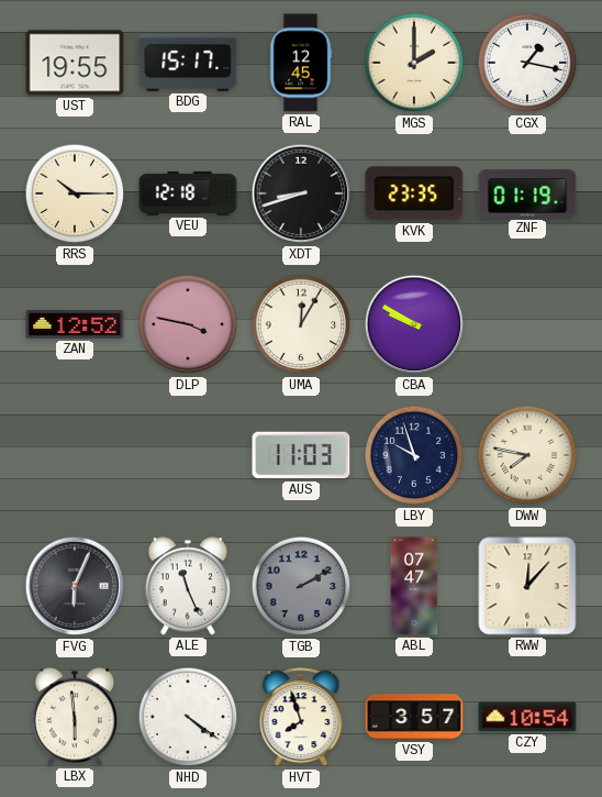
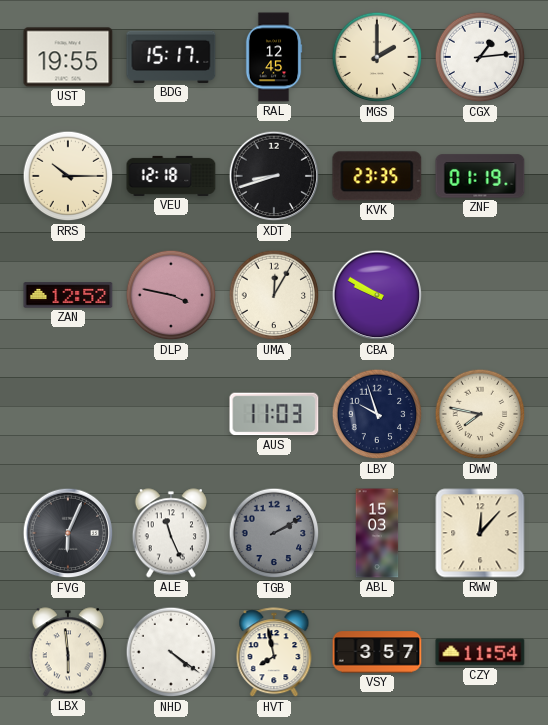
CGX: 1:17 -> 1:14 (480, 57)
ABL: 07:47 -> 15:03 (377, 533)
HVT: 7:57 -> 7:58 (274, 653)
CZY: 10:54 -> 11:54 (480, 652)
